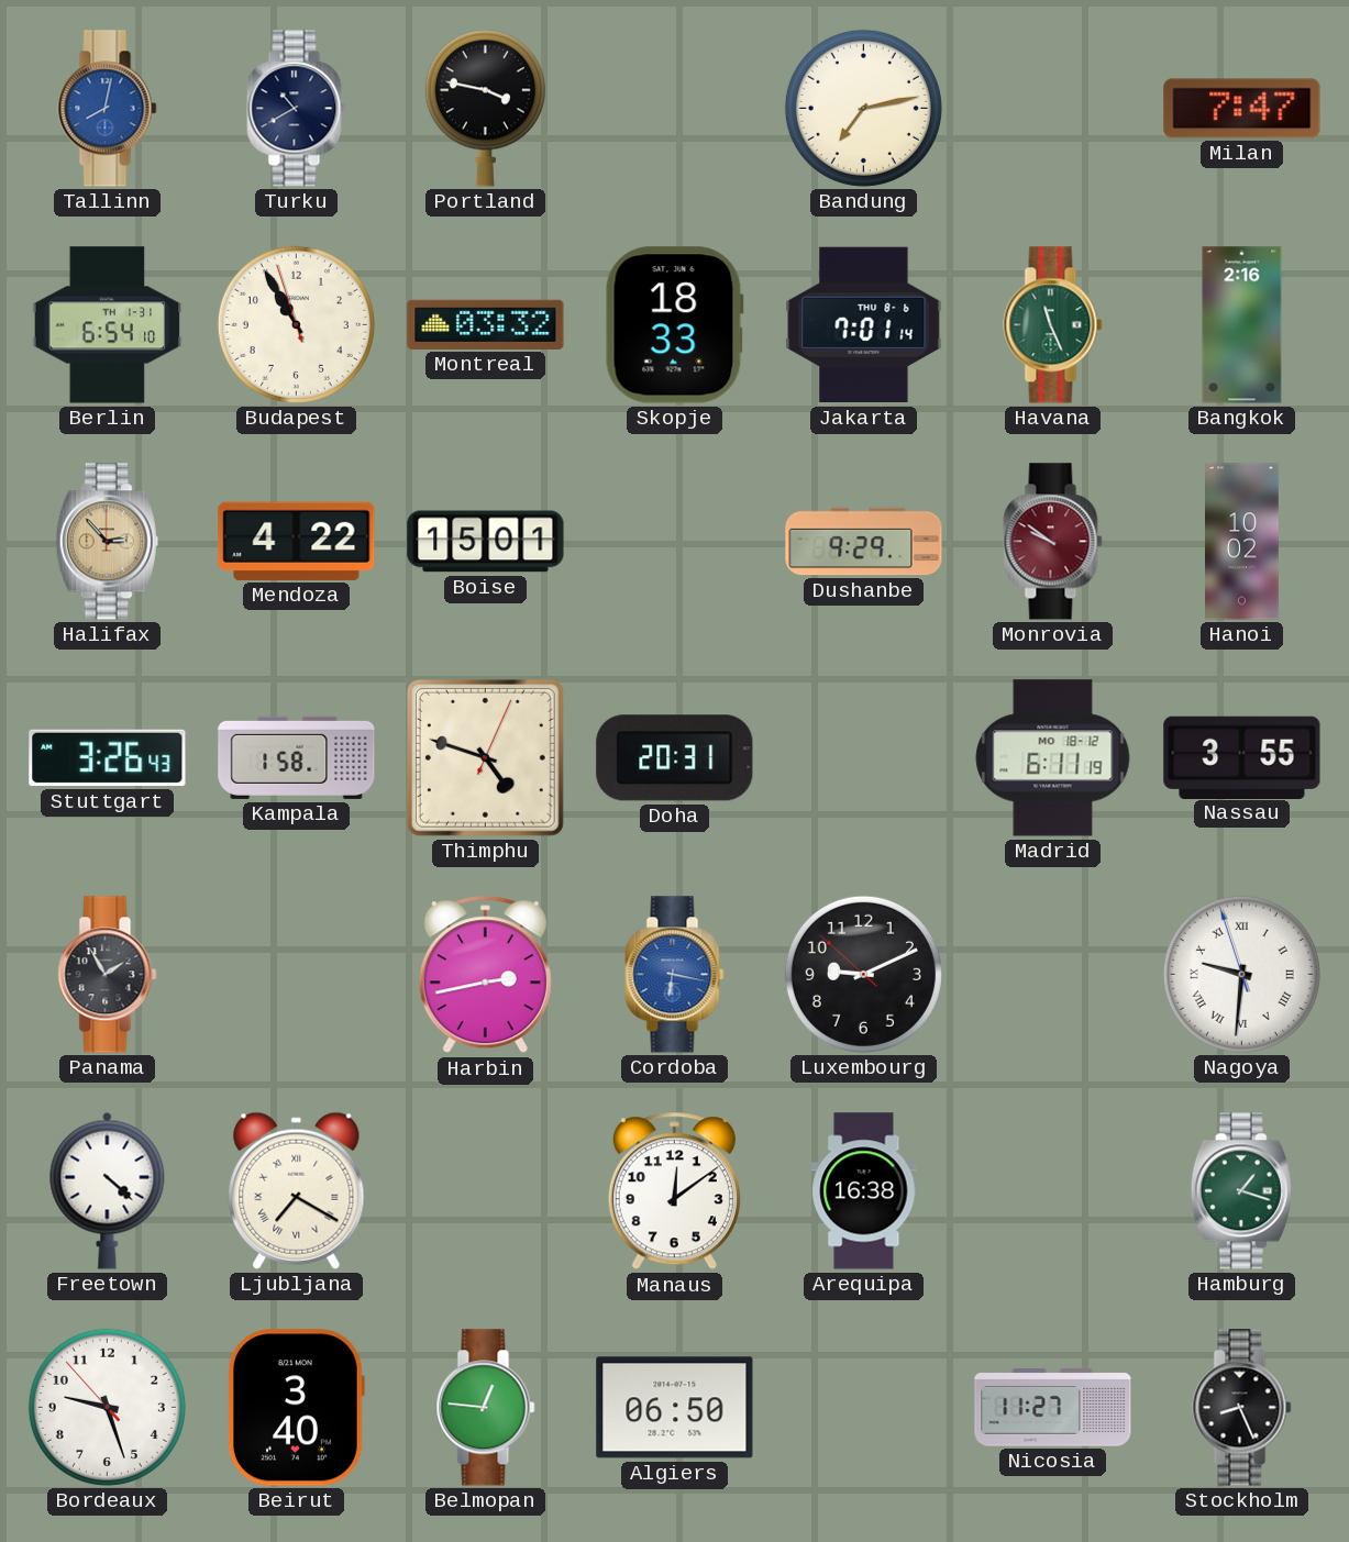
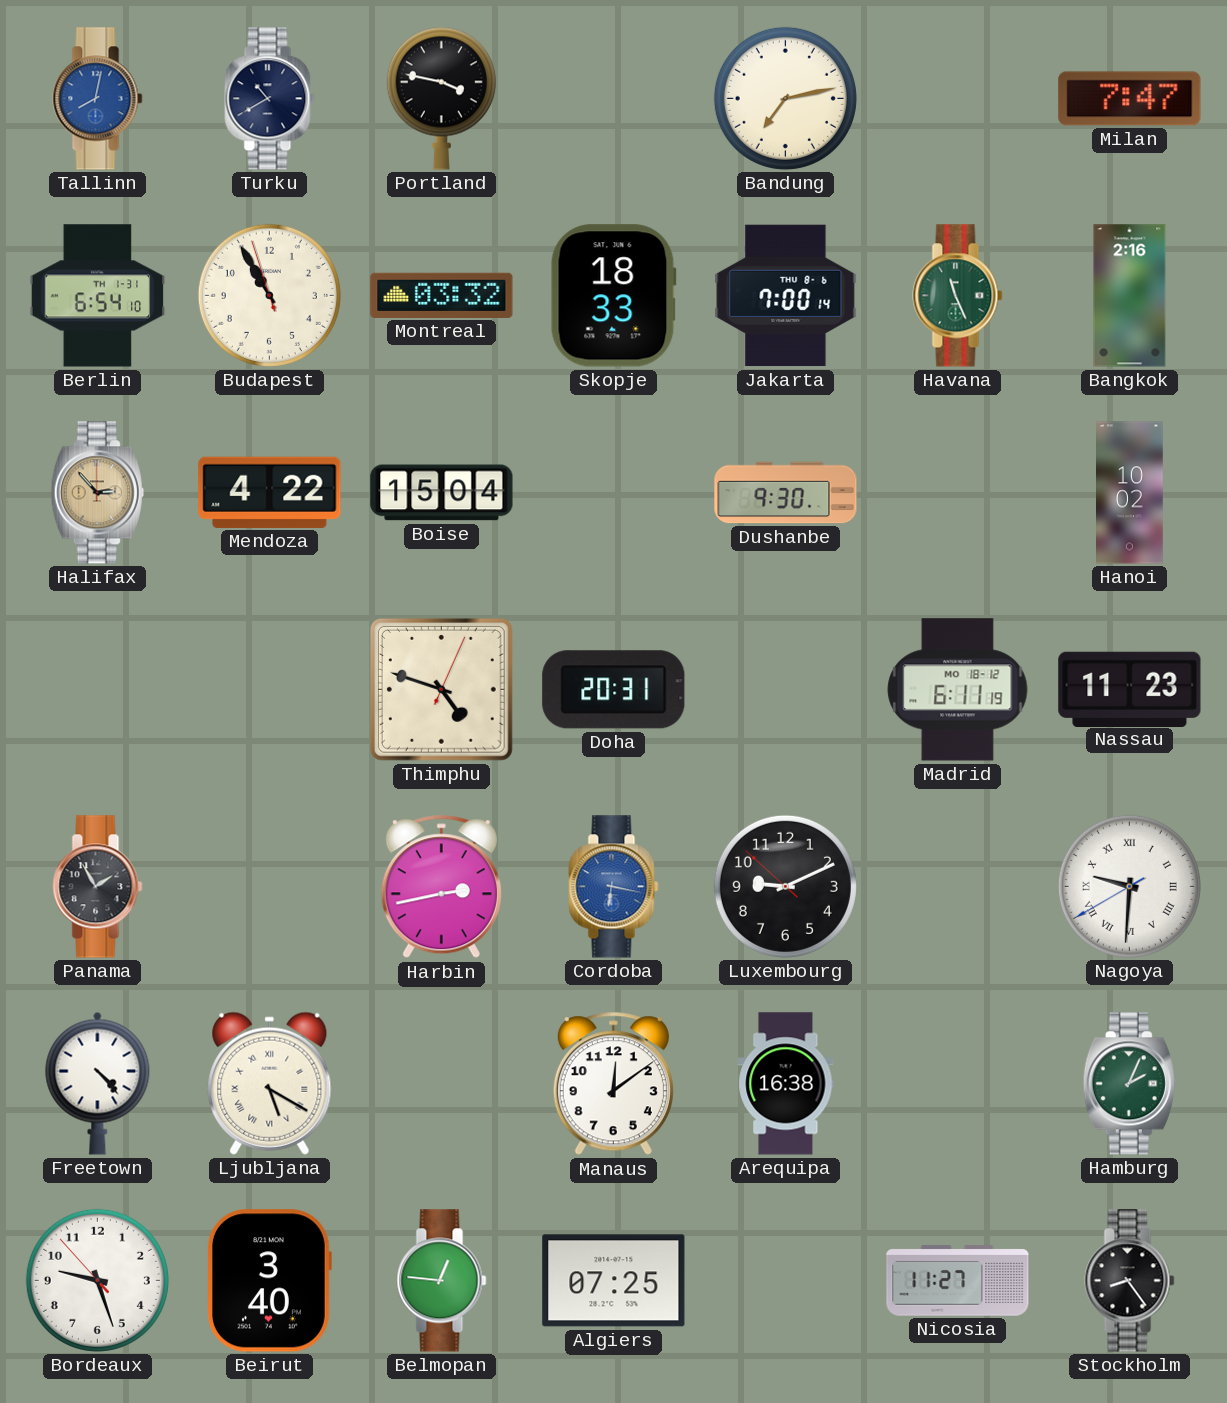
Jakarta: 7:01 -> 7:00 (786, 296)
Boise: 15:01 -> 15:04 (442, 493)
Dushanbe: 9:29 -> 9:30 (786, 493)
Monrovia: 9:51 -> none (1053, 542)
Stuttgart: 3:26 -> none (108, 758)
Kampala: 1:58 -> none (297, 757)
Nassau: 3:55 -> 11:23 (1130, 689)
Nagoya: 9:30:57 -> 9:30:40 (1129, 886)
Freetown: 4:22 -> 4:23 (98, 1083)
Ljubljana: 7:20 -> 5:20 (270, 1083)
Hamburg: 1:18 -> 2:04 (1129, 1084)
Algiers: 06:50 -> 07:25 (614, 1281)
Stockholm: 8:26 -> 8:24 (1130, 1281)
